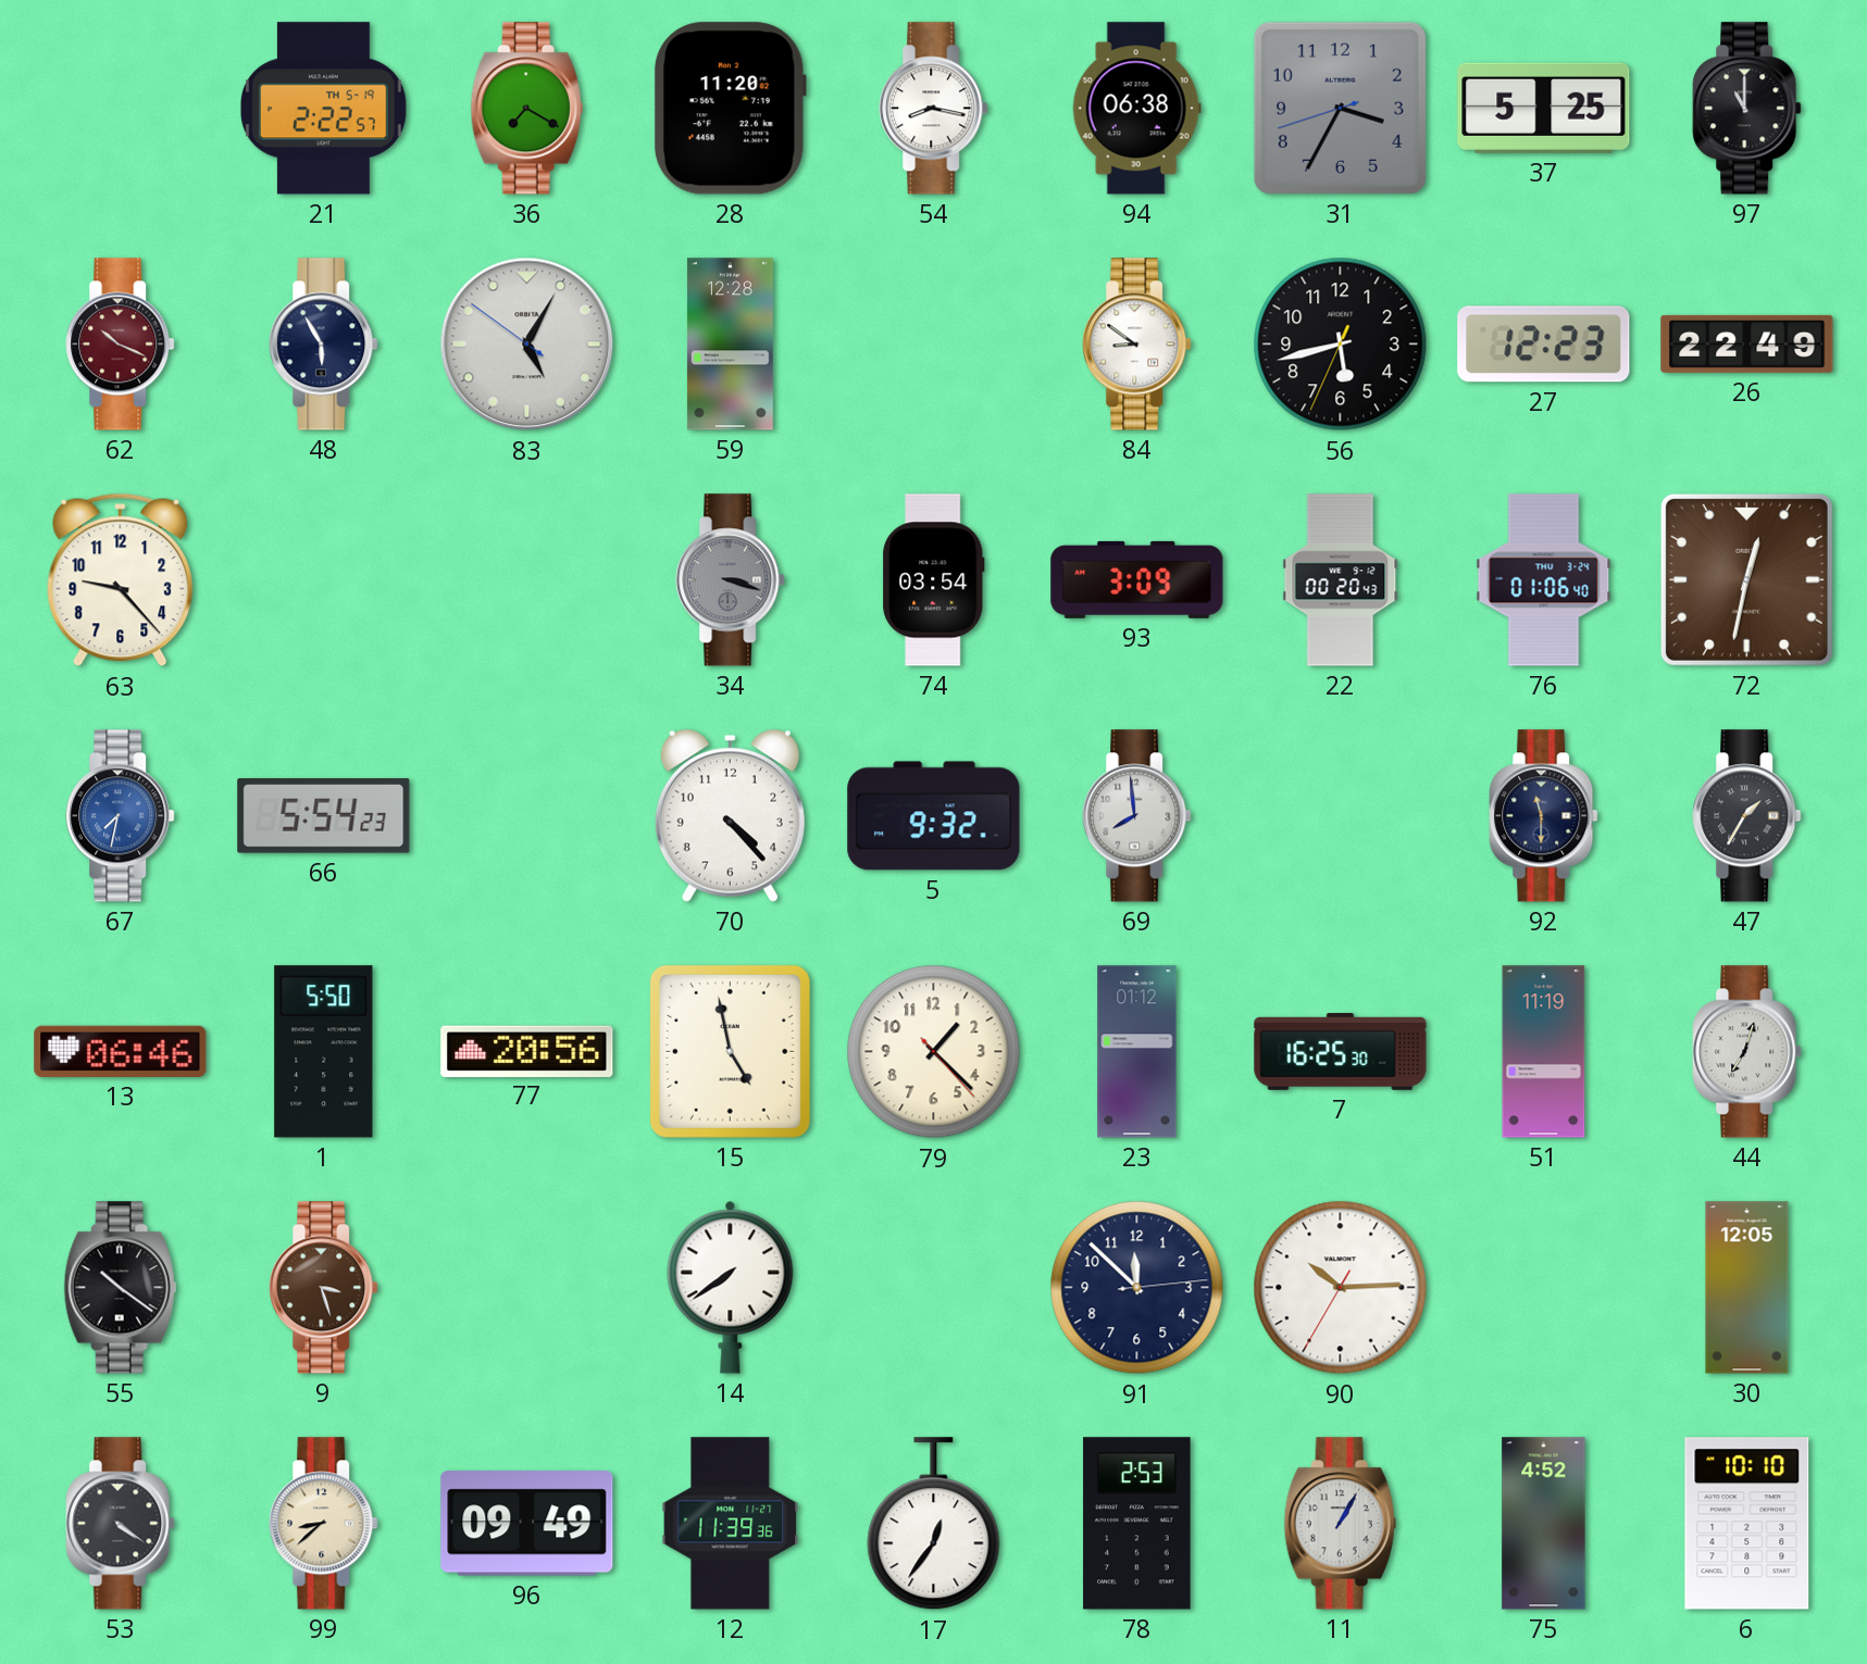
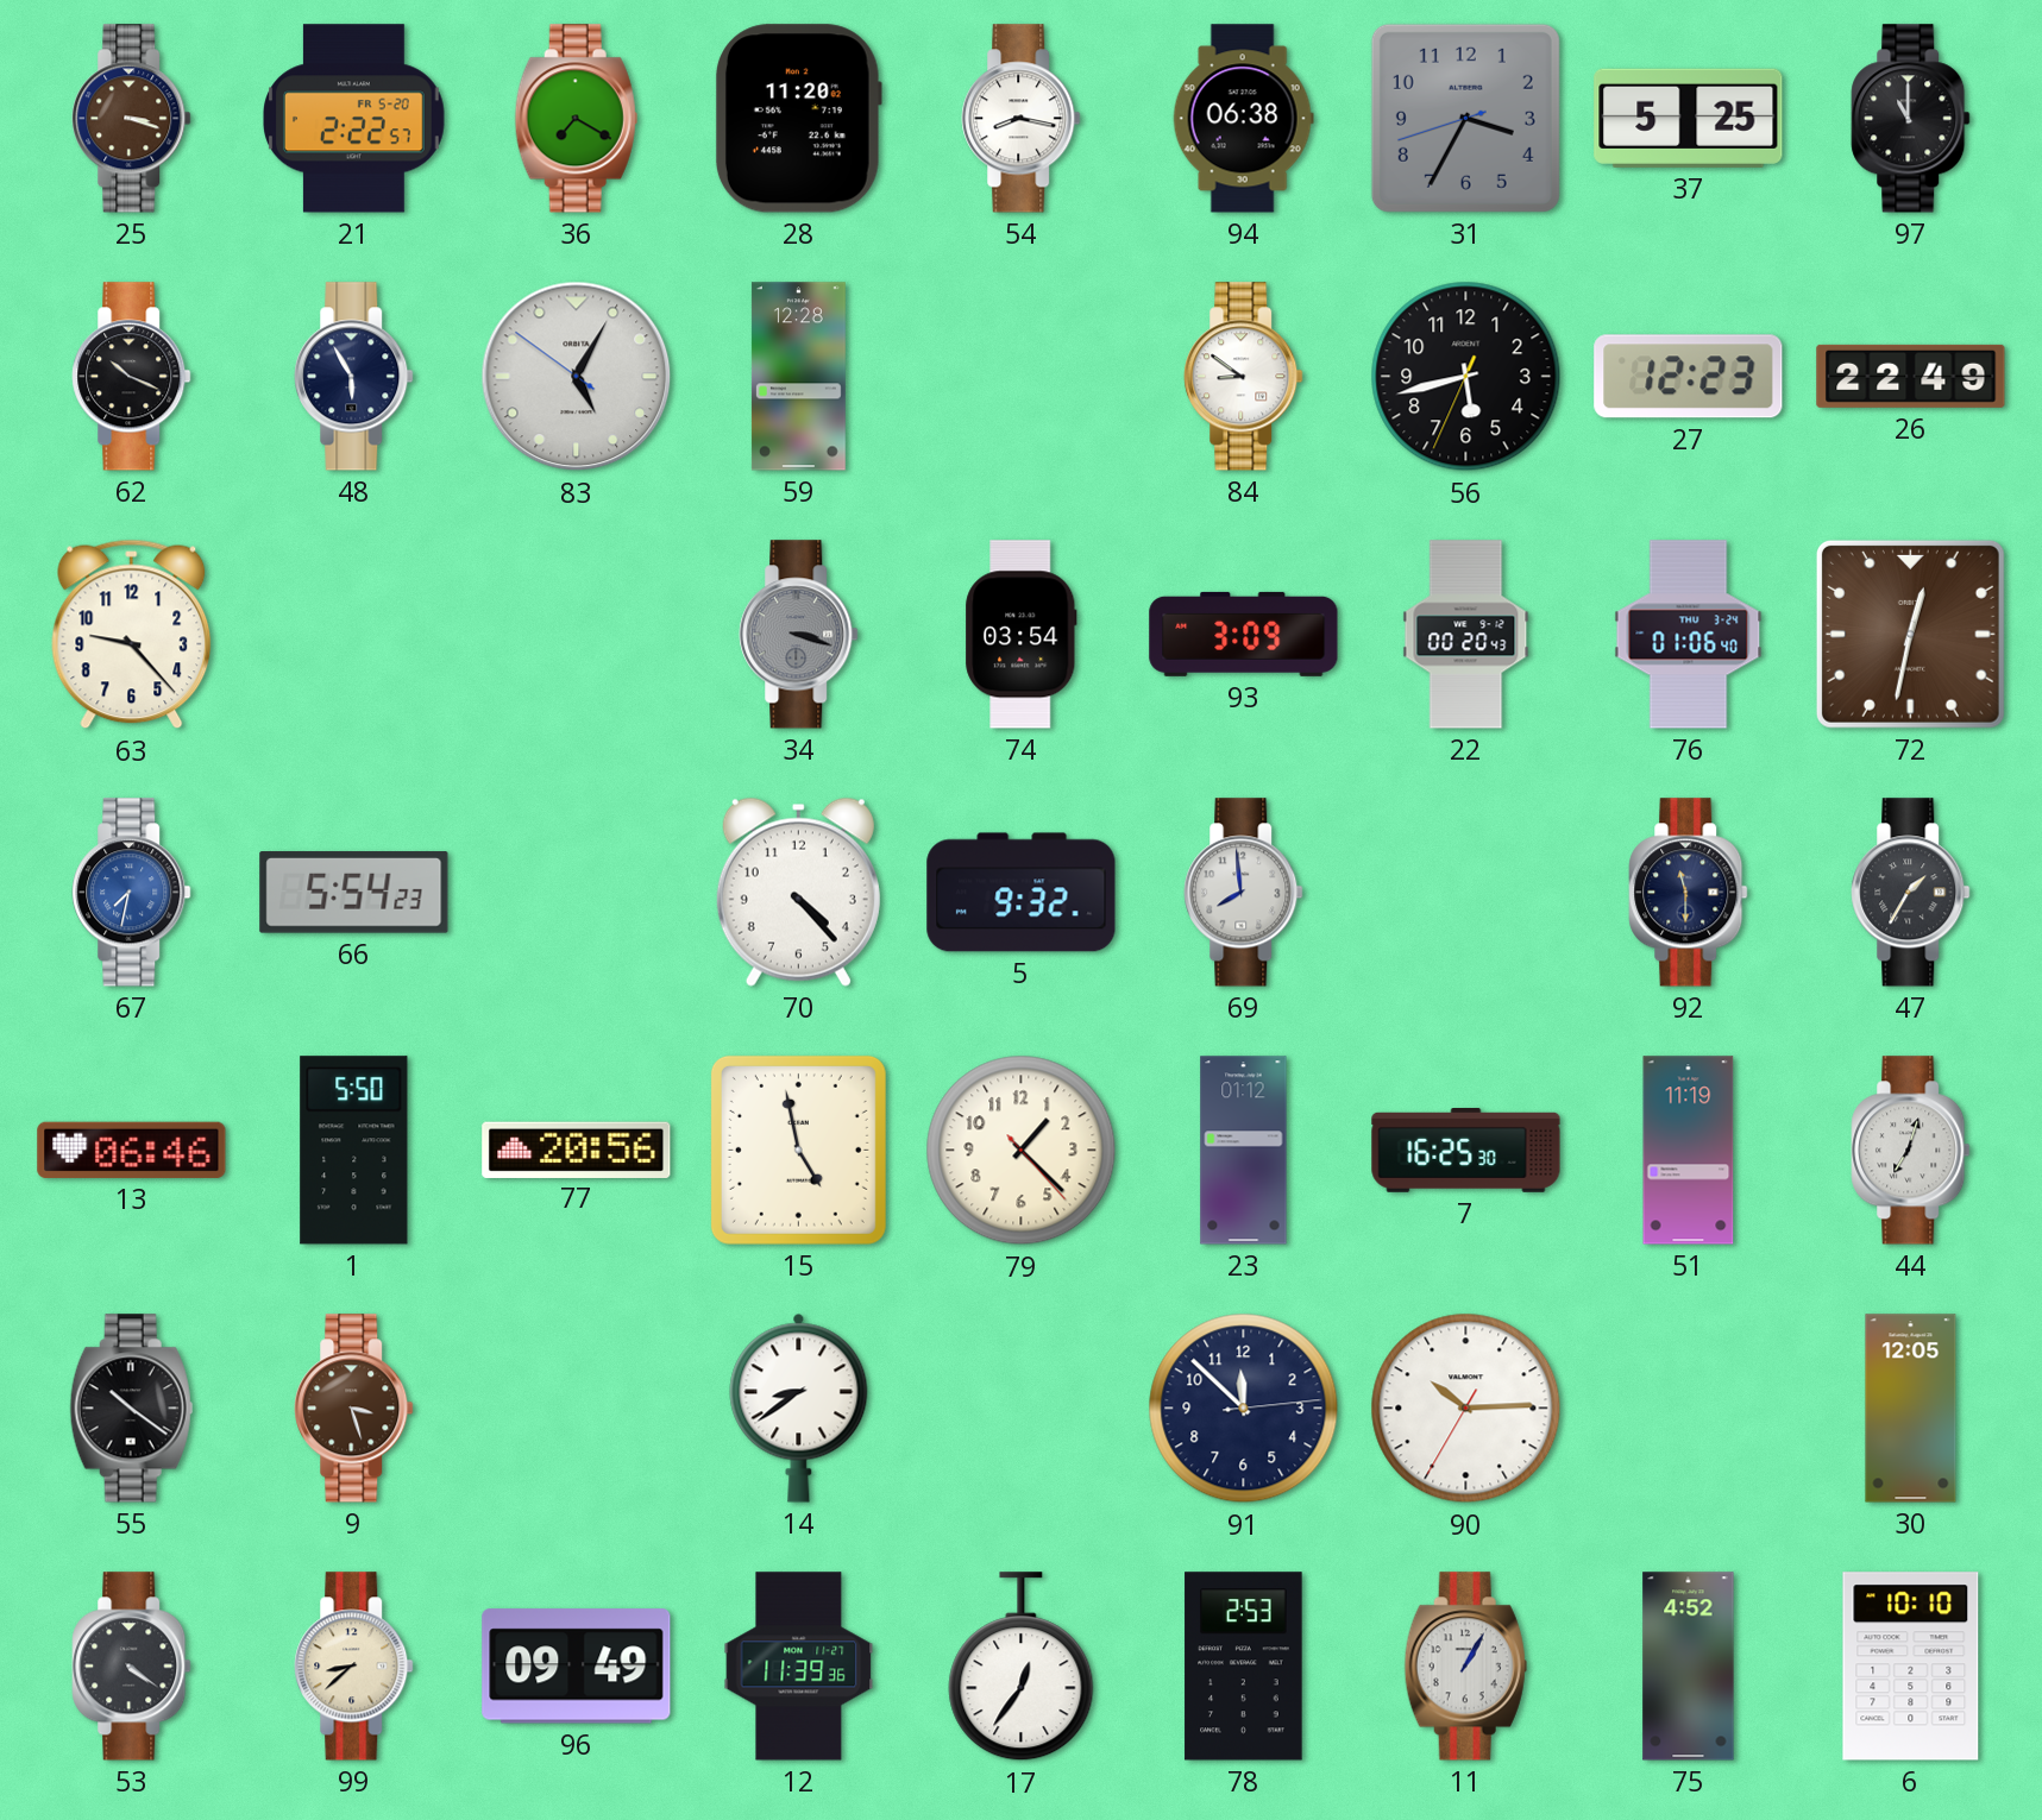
25: none -> 3:18 (132, 119)
21 date: TH 5-19 -> FR 5-20 (354, 119)
62 dial: burgundy -> black (132, 377)
14: 7:39 -> 8:39 (799, 1407)
